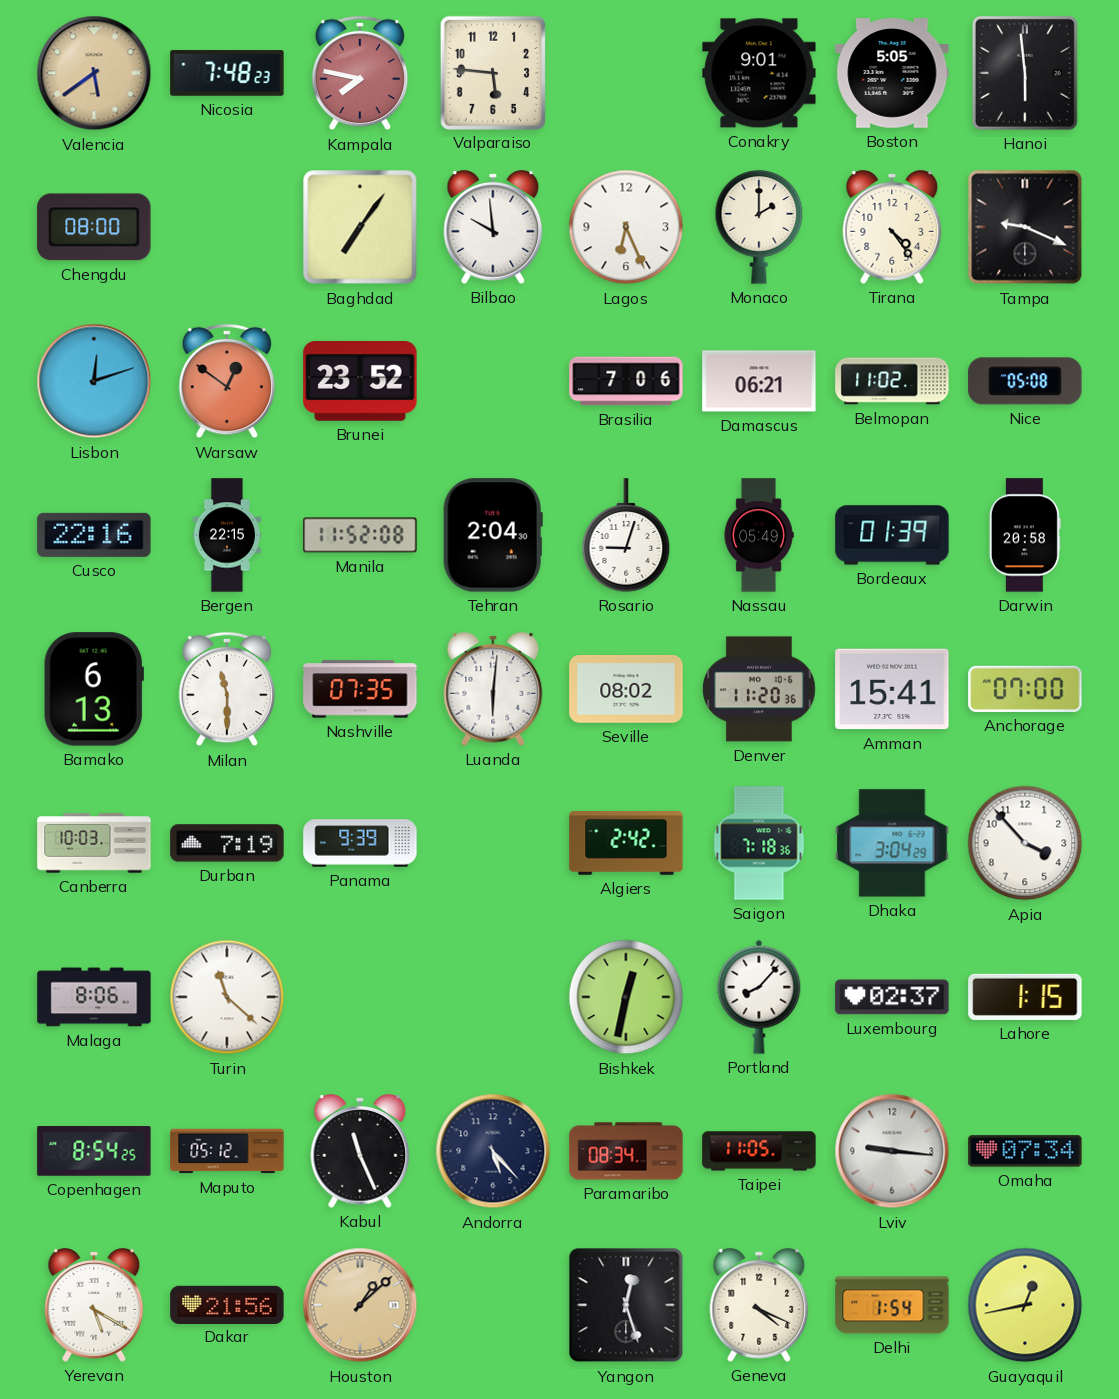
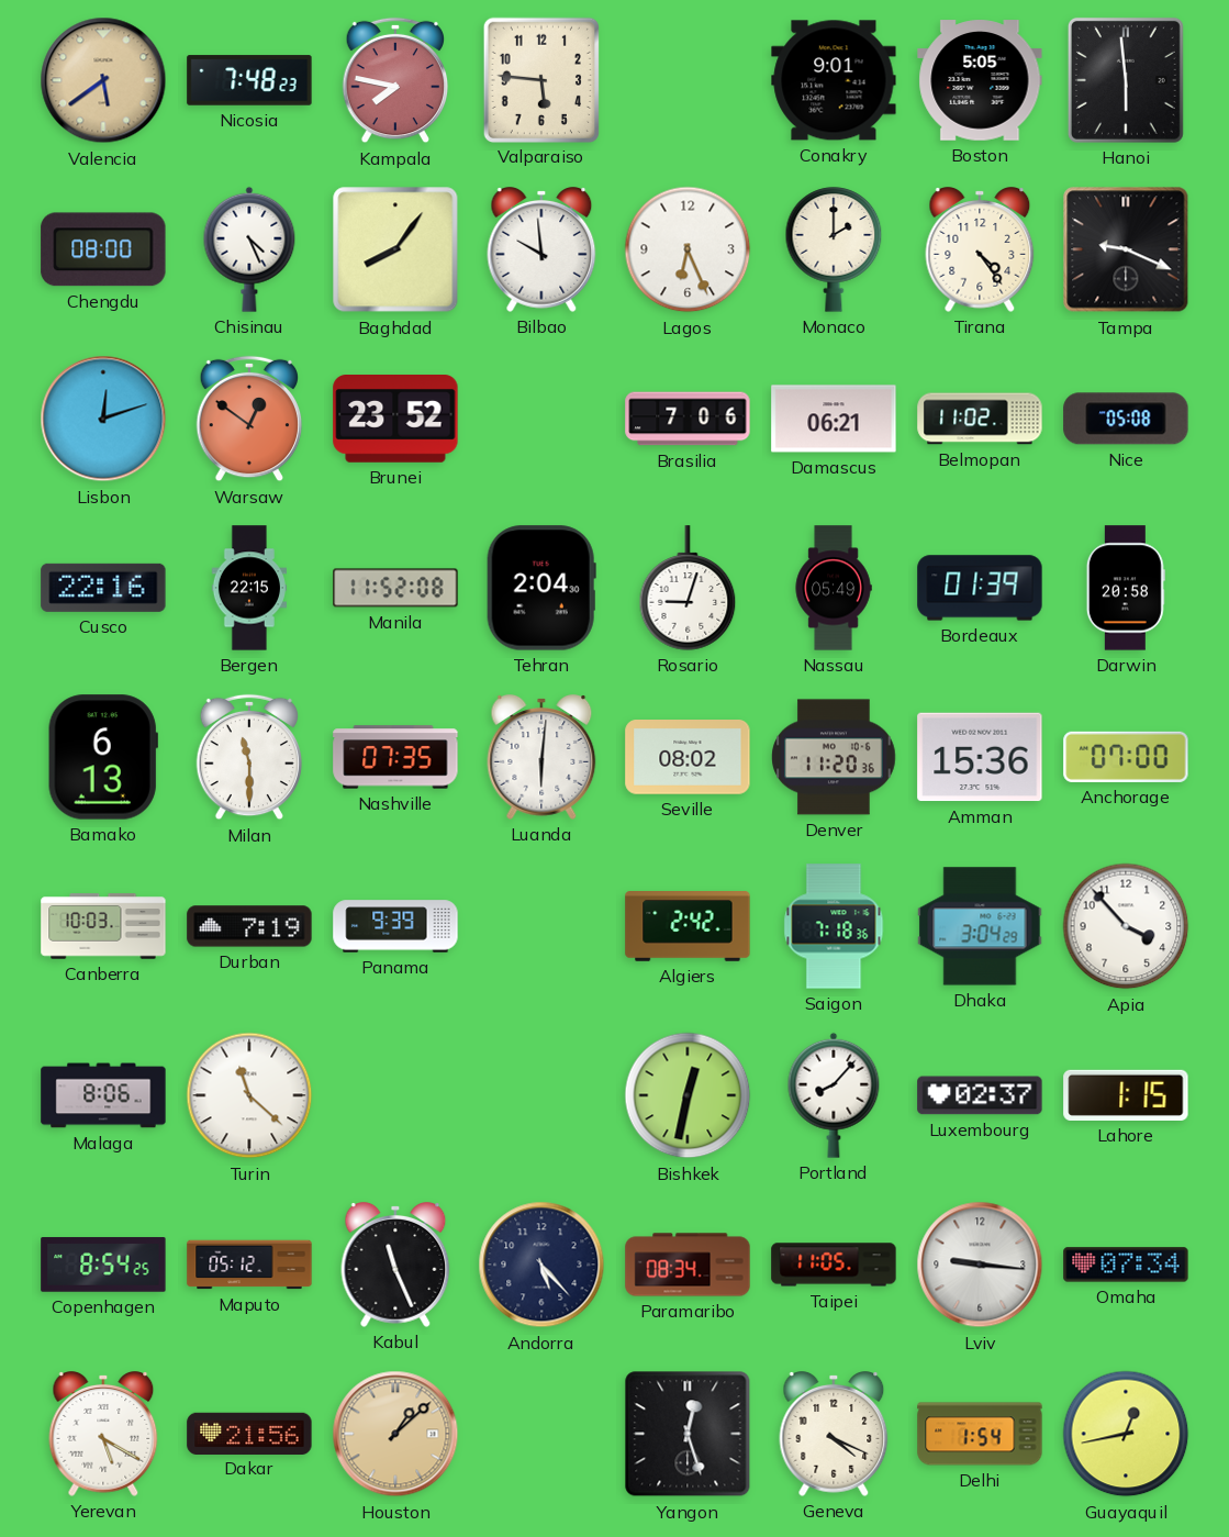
Chisinau: none -> 4:26 (249, 249)
Baghdad: 7:06 -> 8:06 (395, 249)
Amman: 15:41 -> 15:36 (980, 757)
